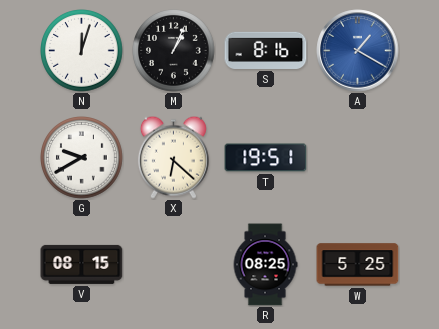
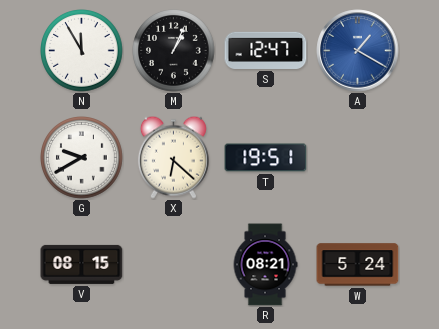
N: 12:03 -> 11:55 (82, 51)
S: 8:16 -> 12:47 (266, 50)
R: 08:25 -> 08:21 (265, 265)
W: 5:25 -> 5:24 (358, 265)
